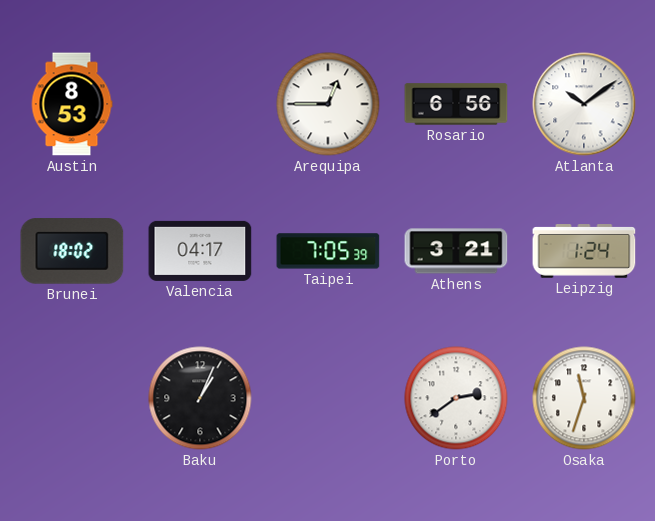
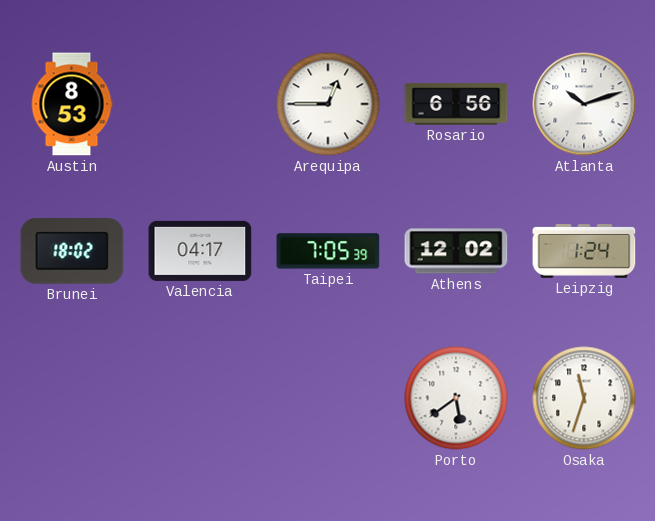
Atlanta: 10:09 -> 10:12 (584, 104)
Athens: 3:21 -> 12:02 (456, 251)
Baku: 1:04 -> none (200, 398)
Porto: 2:39 -> 5:39 (456, 398)
